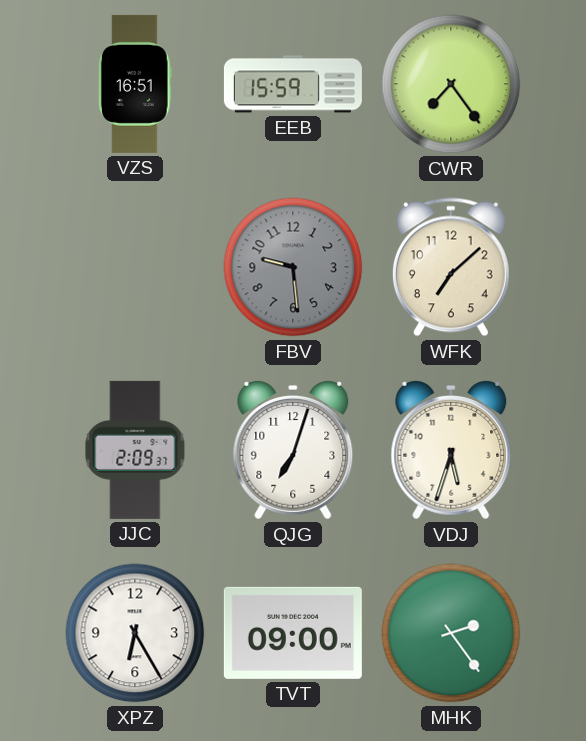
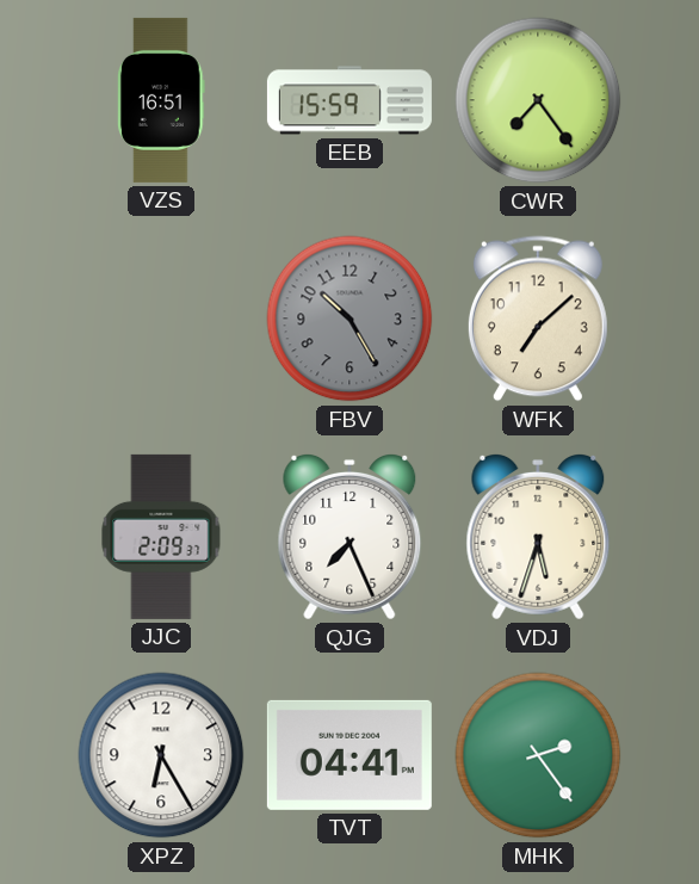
FBV: 9:29 -> 10:25 (349, 319)
QJG: 7:03 -> 7:26 (349, 537)
TVT: 09:00 -> 04:41 (349, 755)
